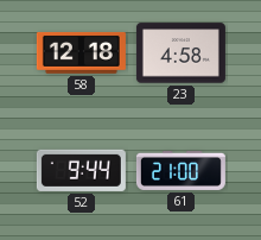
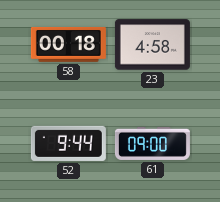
58: 12:18 -> 00:18 (68, 45)
61: 21:00 -> 09:00 (152, 143)
